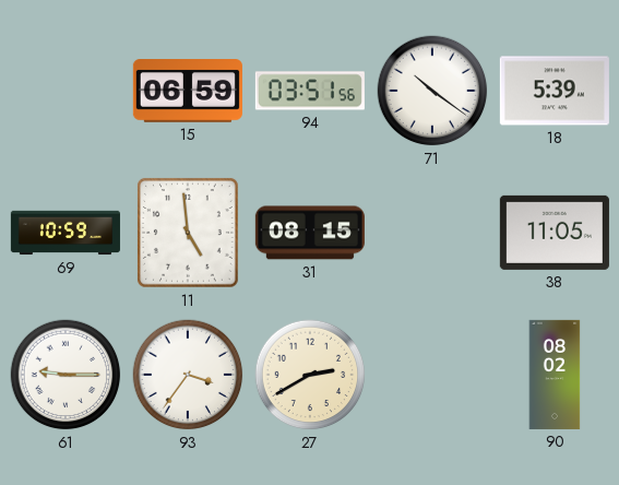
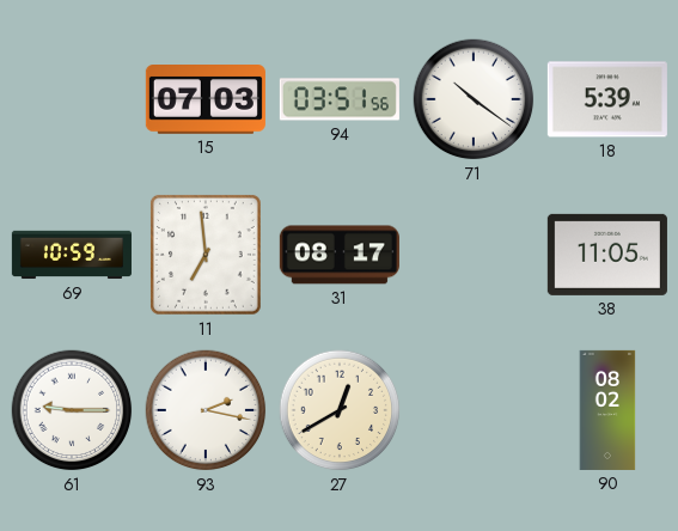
15: 06:59 -> 07:03 (206, 100)
11: 4:59 -> 6:59 (206, 255)
31: 08:15 -> 08:17 (340, 255)
93: 3:36 -> 2:17 (206, 410)
27: 2:40 -> 12:40 (340, 410)
